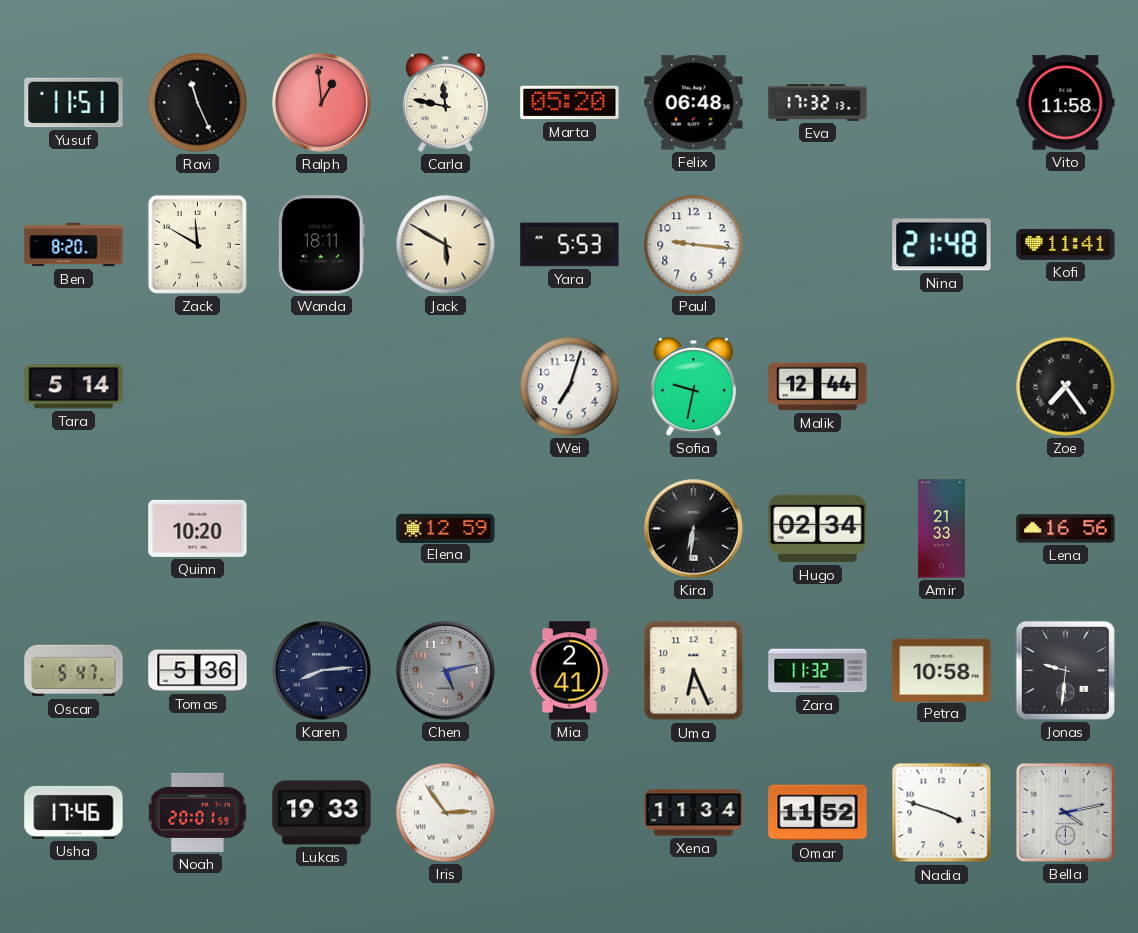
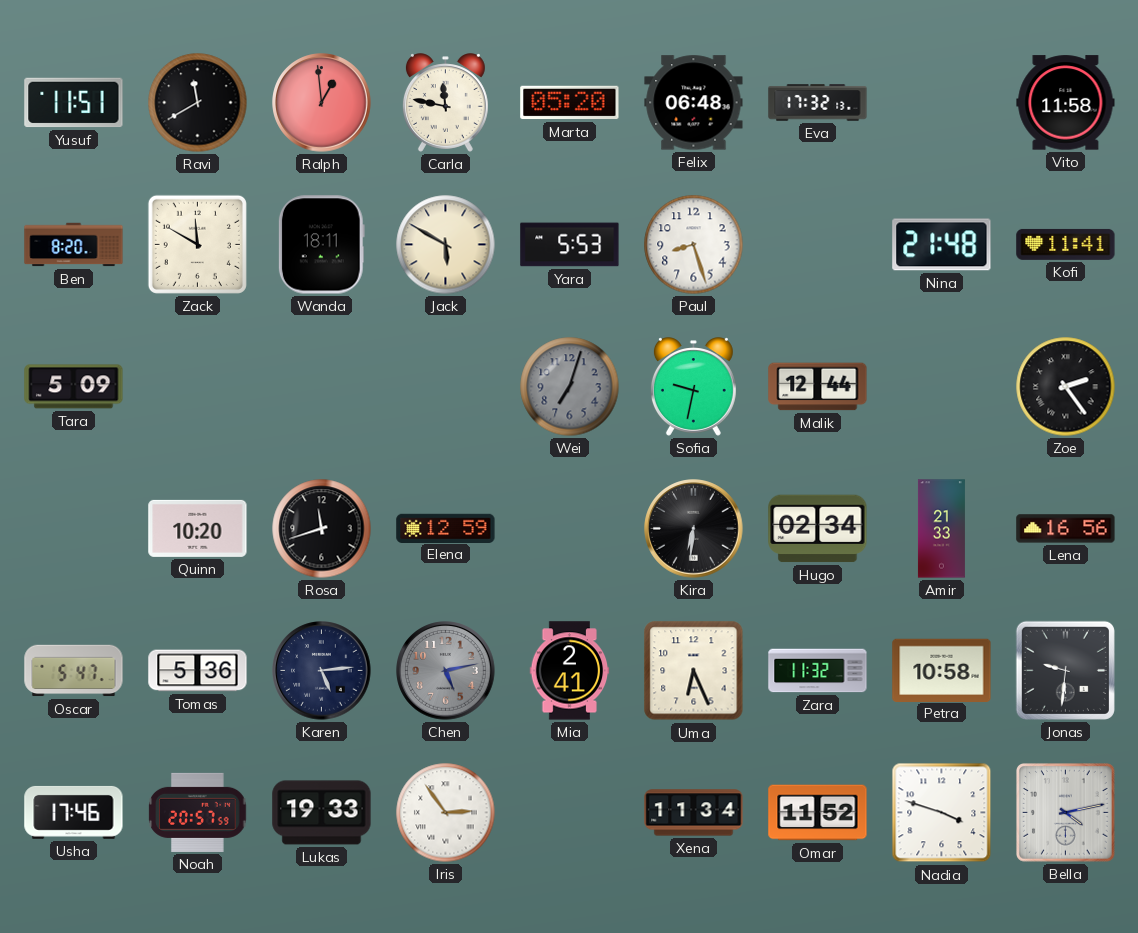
Ravi: 11:26 -> 11:40 (198, 103)
Paul: 9:16 -> 8:27 (694, 245)
Tara: 5:14 -> 5:09 (74, 387)
Wei dial: white -> grey (570, 387)
Zoe: 7:24 -> 2:24 (1066, 387)
Rosa: none -> 11:42 (322, 529)
Karen: 8:14 -> 5:14 (322, 671)
Noah: 20:01 -> 20:57 (198, 812)
